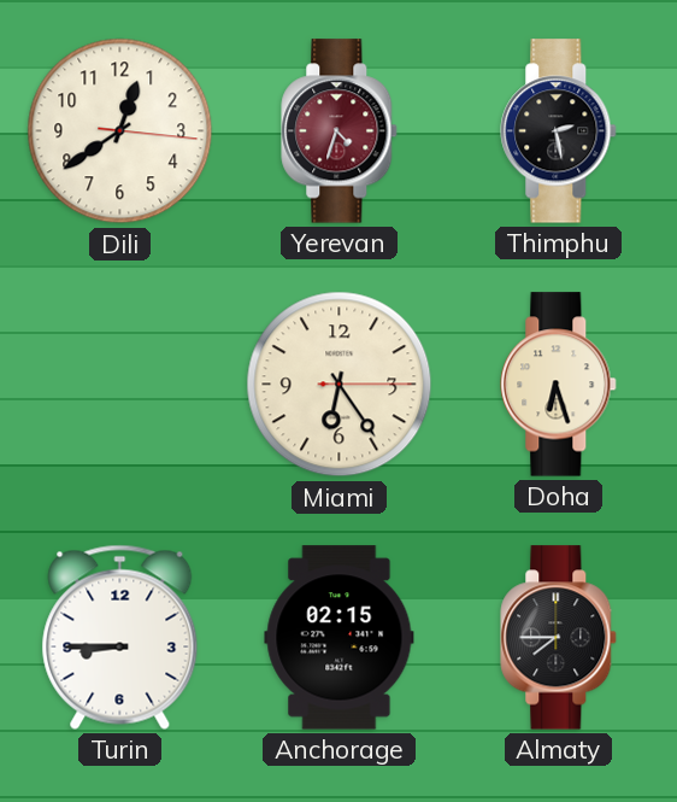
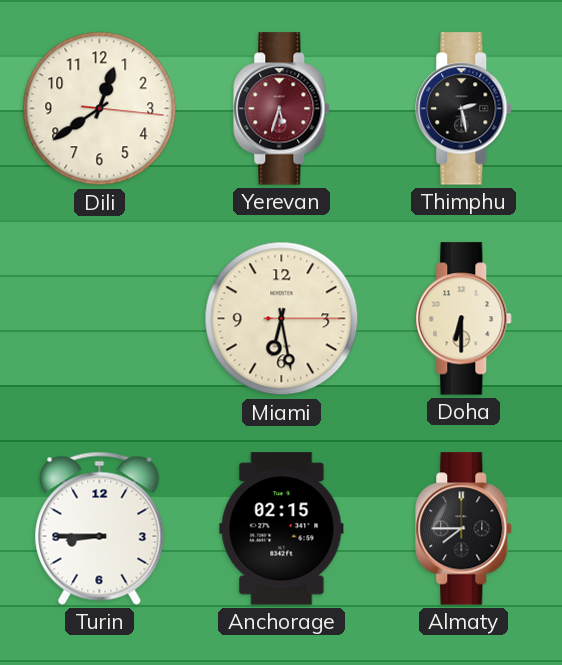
Yerevan: 4:33 -> 5:33 (282, 109)
Miami: 6:24 -> 6:28 (282, 319)
Doha: 6:27 -> 6:30 (464, 319)
